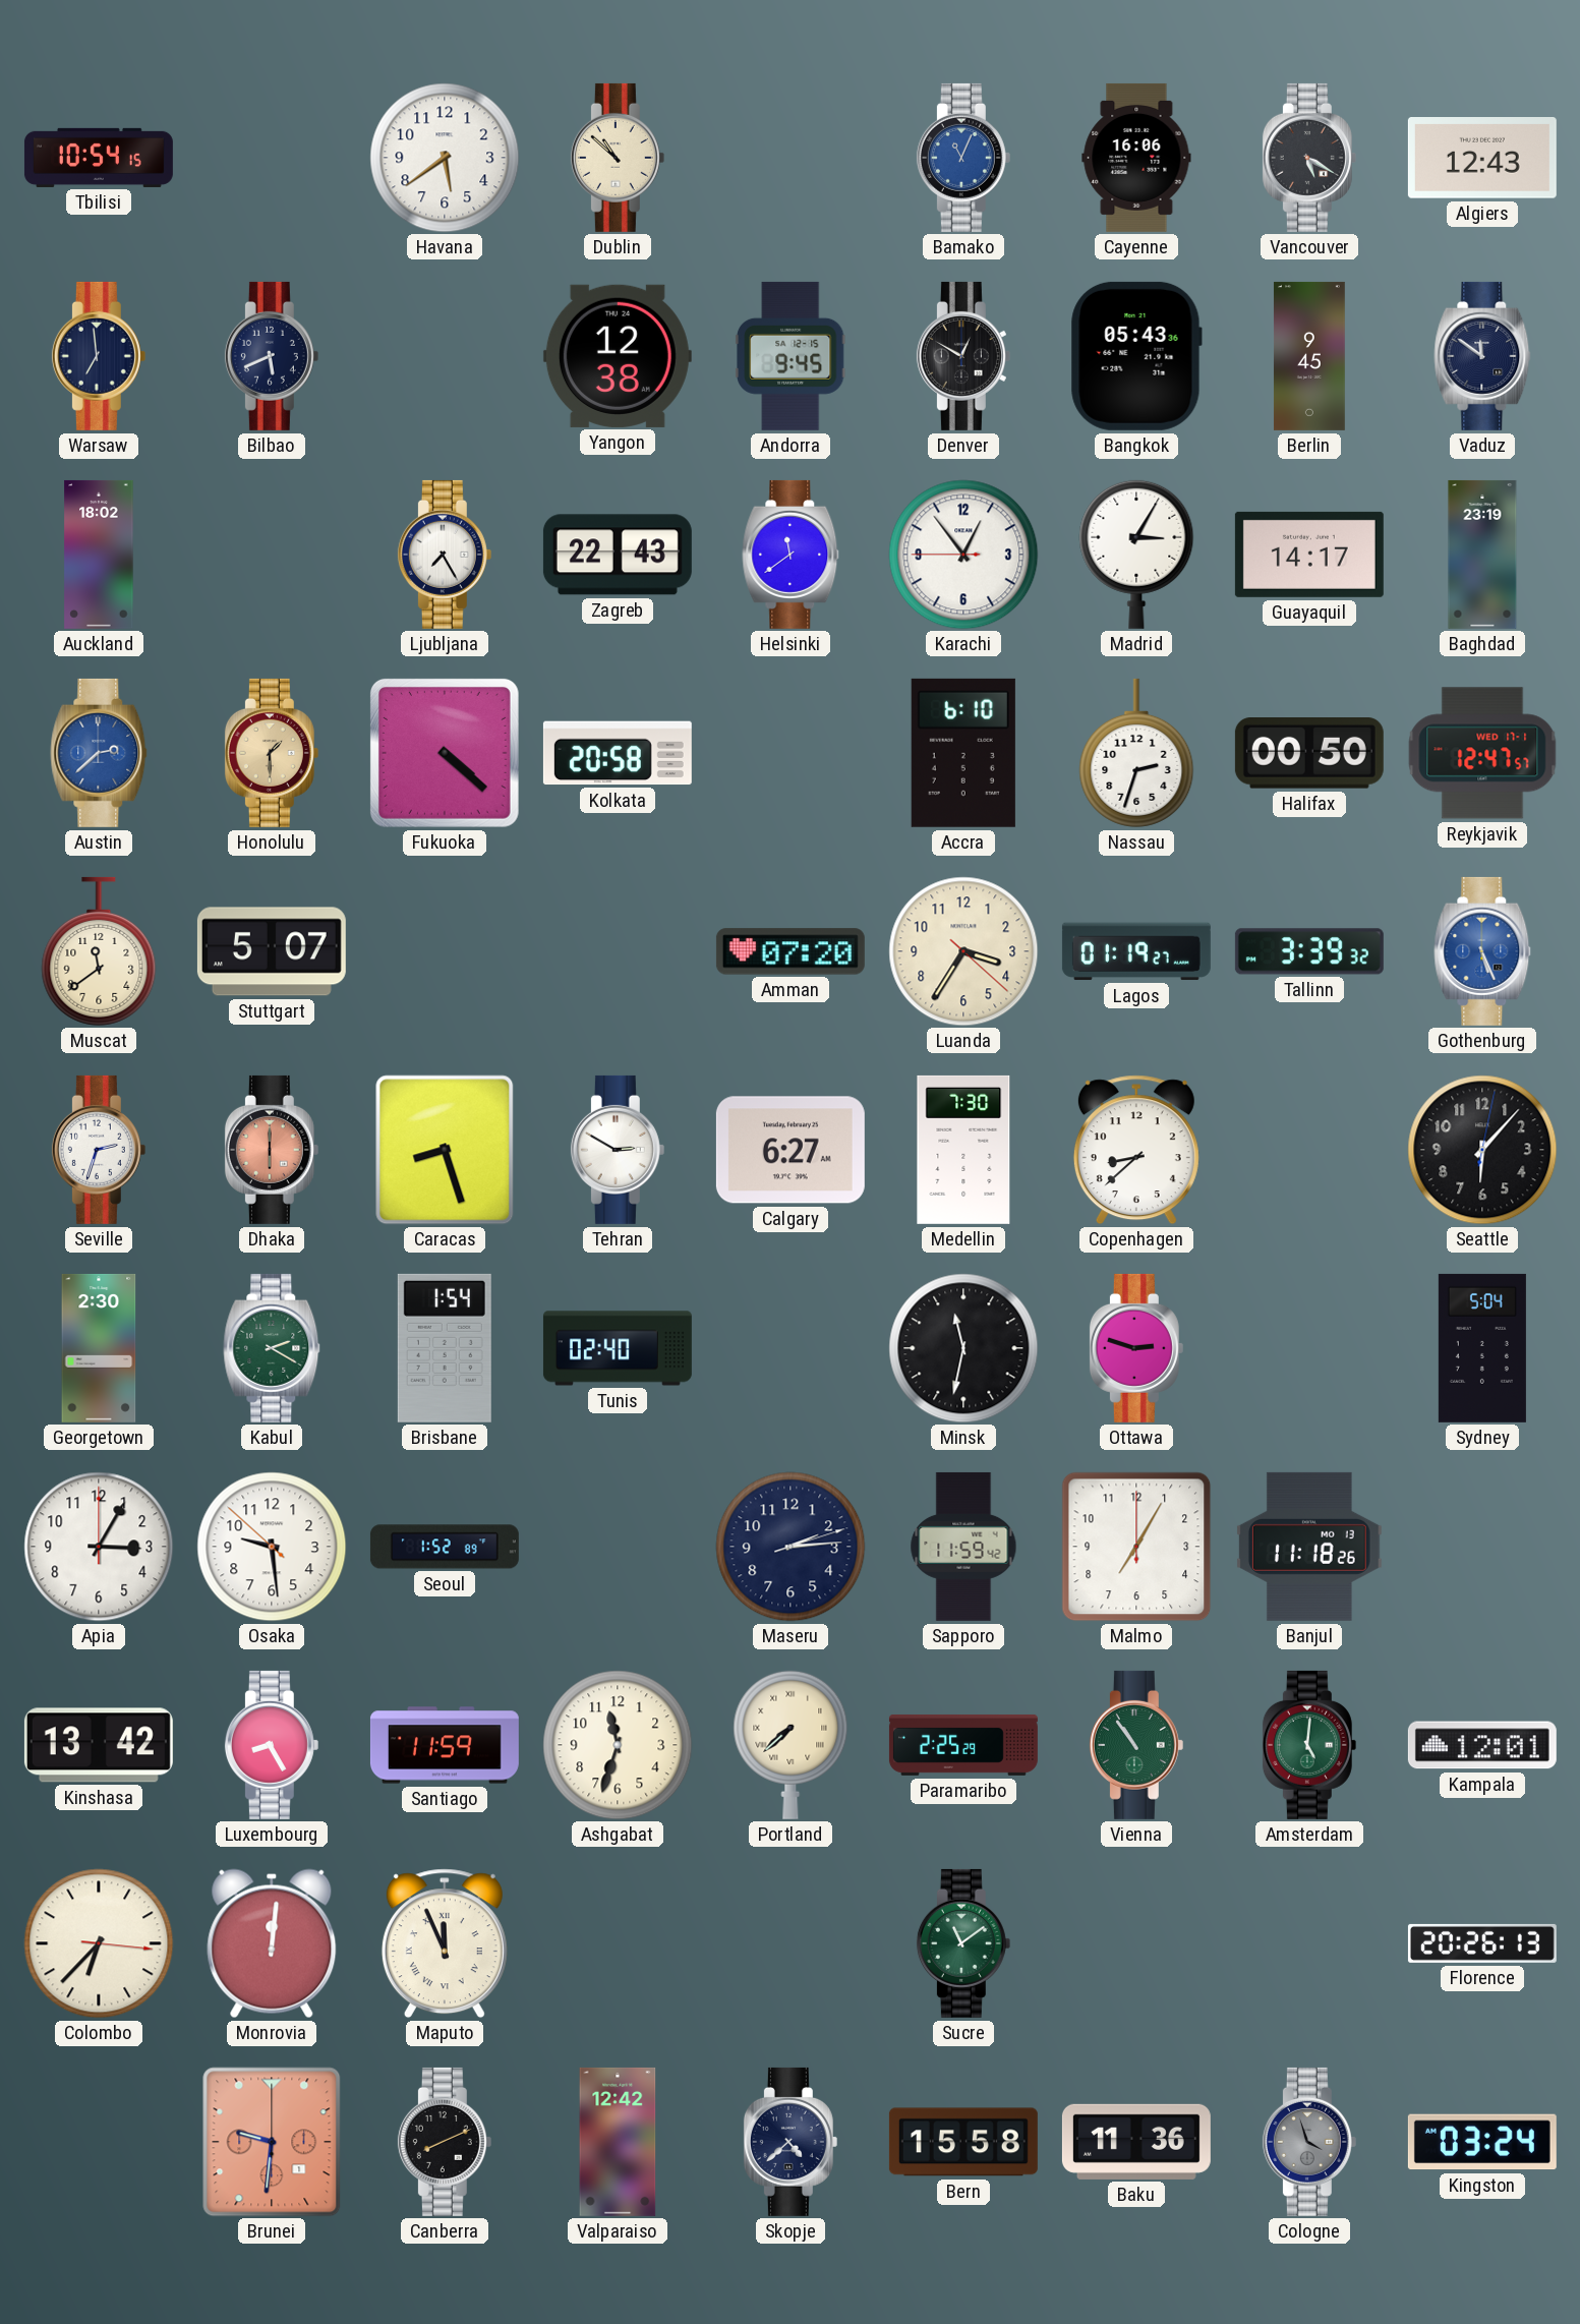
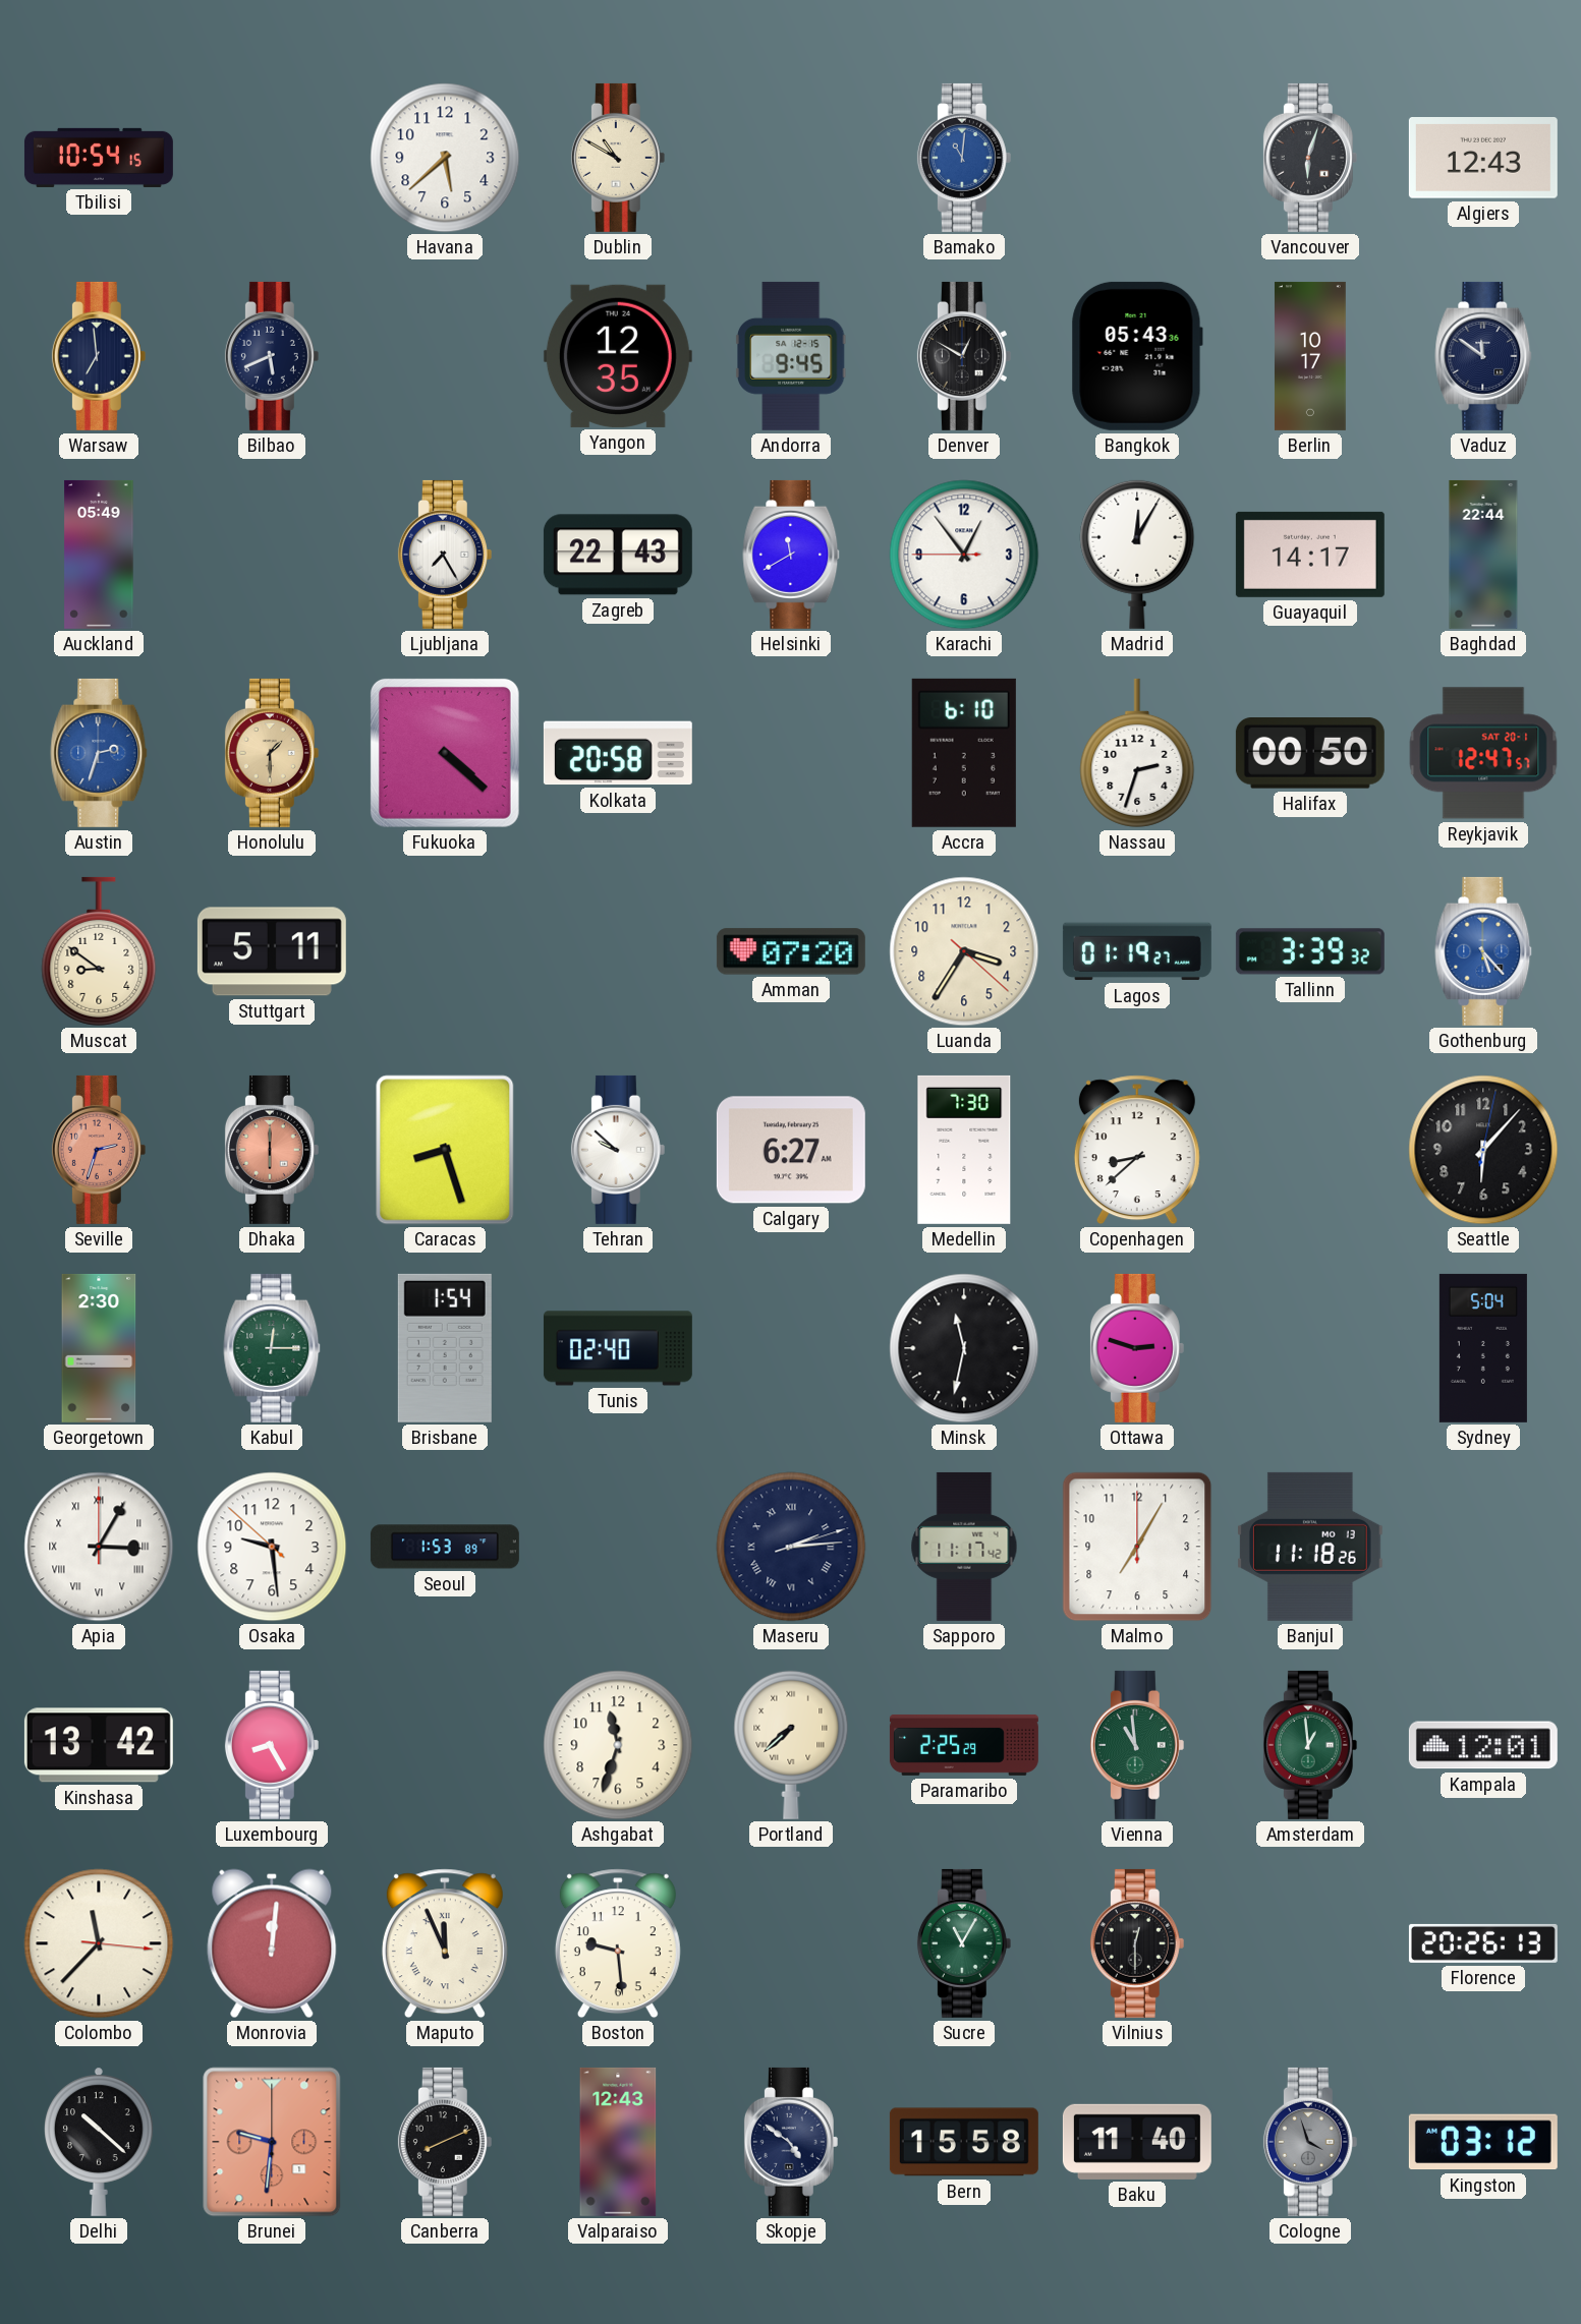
Havana: 5:39 -> 5:38 (445, 158)
Dublin: 10:52 -> 10:50 (618, 158)
Bamako: 11:04 -> 11:01 (964, 158)
Cayenne: 16:06 -> none (1136, 158)
Vancouver: 5:20 -> 6:03 (1310, 158)
Yangon: 12:38 -> 12:35 (618, 356)
Berlin: 9:45 -> 10:17 (1310, 356)
Auckland: 18:02 -> 05:49 (99, 555)
Helsinki: 11:39 -> 11:40 (791, 555)
Madrid: 3:05 -> 12:05 (1137, 555)
Baghdad: 23:19 -> 22:44 (1483, 555)
Austin: 2:38 -> 2:33 (99, 753)
Reykjavik date: WED 17-1 -> SAT 20-1 (1483, 753)
Muscat: 11:39 -> 8:51 (99, 951)
Stuttgart: 5:07 -> 5:11 (272, 951)
Gothenburg: 5:26 -> 5:23 (1483, 951)
Seville dial: white -> salmon (99, 1150)
Tehran: 2:50 -> 9:52 (618, 1150)
Kabul: 2:20 -> 12:15 (272, 1348)
Apia numerals: Arabic -> Roman (99, 1547)
Seoul: 1:52 -> 1:53 (445, 1547)
Maseru numerals: Arabic -> Roman (791, 1547)
Sapporo: 11:59 -> 11:17 (964, 1547)
Santiago: 11:59 -> none (445, 1745)
Vienna: 10:54 -> 10:59 (1137, 1745)
Amsterdam: 5:01 -> 12:59 (1310, 1745)
Colombo: 6:37 -> 11:37 (99, 1943)
Boston: none -> 9:29 (618, 1943)
Sucre: 11:09 -> 11:05 (964, 1943)
Vilnius: none -> 12:30 (1137, 1943)
Delhi: none -> 10:22 (100, 2142)
Valparaiso: 12:42 -> 12:43 (618, 2142)
Skopje: 4:38 -> 4:51 (791, 2142)
Baku: 11:36 -> 11:40 (1137, 2142)
Kingston: 03:24 -> 03:12 (1483, 2142)
